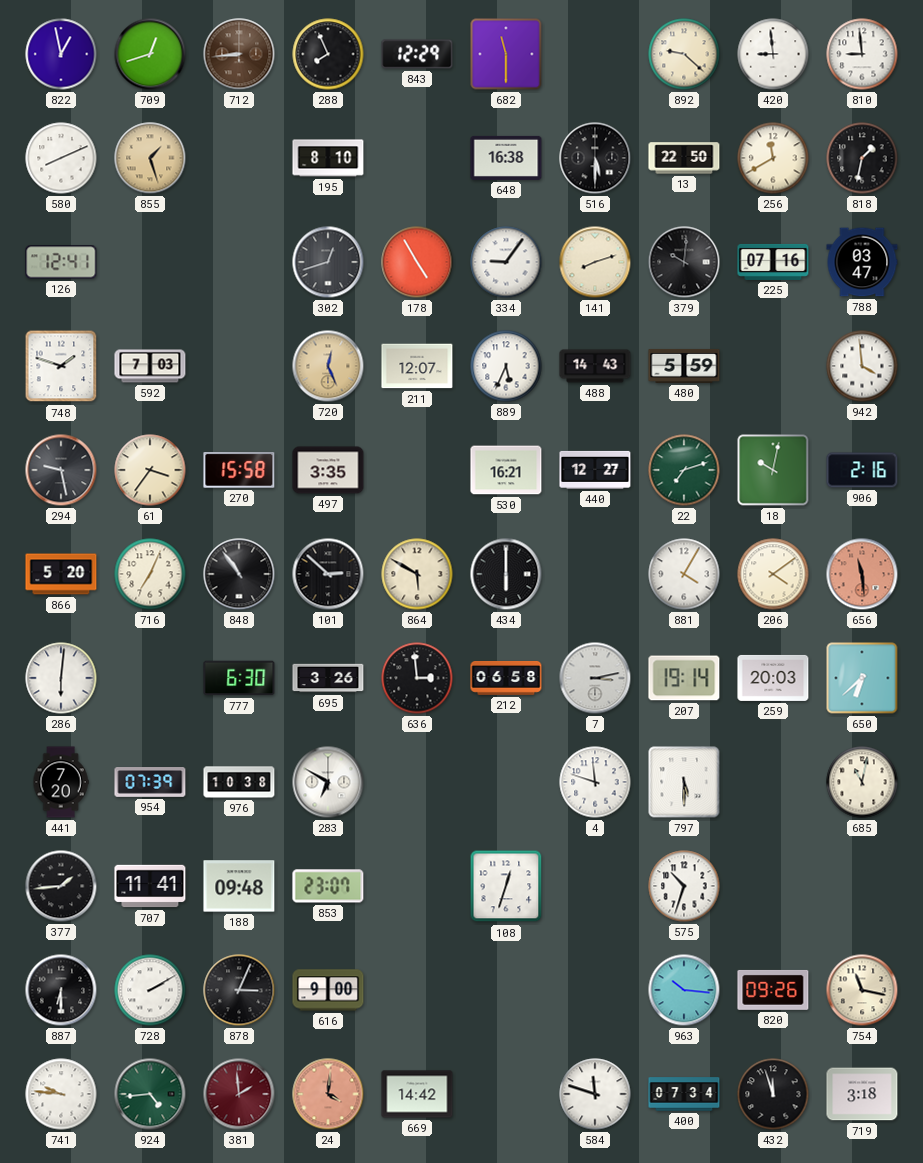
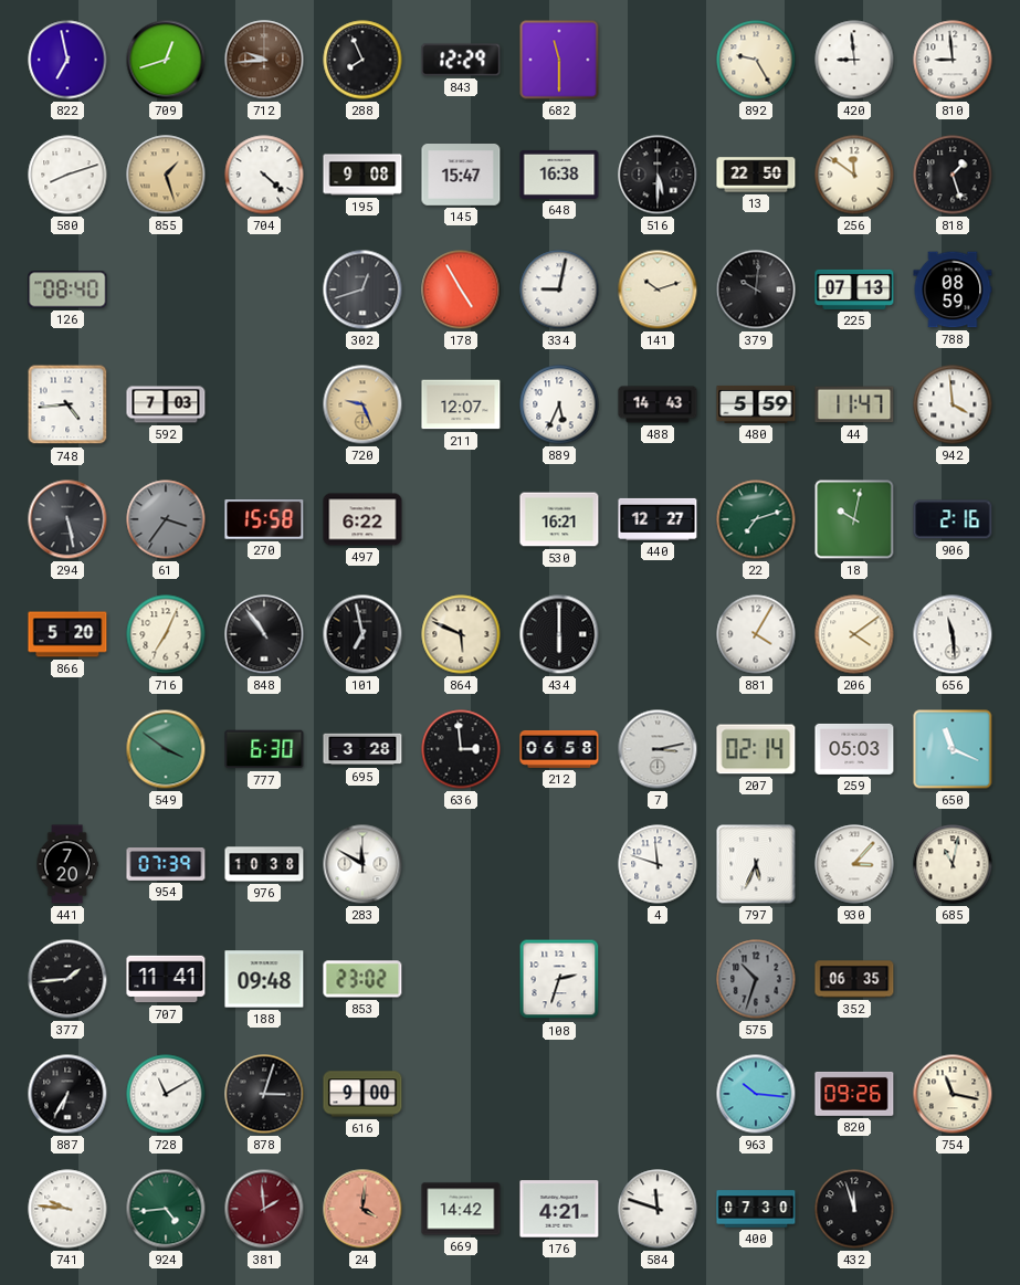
822: 12:58 -> 6:58 (67, 60)
712: 8:44 -> 9:44 (264, 60)
892: 9:22 -> 9:25 (756, 60)
580: 8:11 -> 8:12 (67, 175)
704: none -> 4:22 (264, 175)
195: 8:10 -> 9:08 (362, 175)
145: none -> 15:47 (461, 176)
256: 11:40 -> 11:51 (854, 175)
818: 1:32 -> 1:27 (953, 175)
126: 12:41 -> 08:40 (67, 289)
334: 9:06 -> 9:02 (559, 289)
141: 8:12 -> 10:12 (658, 289)
225: 07:16 -> 07:13 (854, 289)
788: 03:47 -> 08:59 (953, 289)
748: 1:48 -> 4:44 (67, 404)
720: 12:26 -> 9:26 (362, 404)
44: none -> 11:47 (854, 404)
294: 9:28 -> 5:28 (67, 519)
61 dial: cream -> grey (166, 519)
497: 3:35 -> 6:22 (362, 519)
101: 2:52 -> 6:58 (362, 634)
864: 5:50 -> 5:49 (461, 634)
656 dial: salmon -> white (953, 634)
286: 6:01 -> none (61, 678)
549: none -> 3:51 (166, 749)
695: 3:26 -> 3:28 (362, 749)
207: 19:14 -> 02:14 (756, 749)
259: 20:03 -> 05:03 (854, 749)
650: 6:38 -> 11:19 (953, 749)
283: 6:50 -> 11:50 (362, 864)
797: 5:30 -> 5:34 (756, 864)
930: none -> 3:07 (854, 864)
853: 23:07 -> 23:02 (362, 979)
108: 12:33 -> 2:33 (559, 979)
575 dial: white -> grey (756, 979)
352: none -> 06:35 (854, 979)
887: 6:30 -> 6:35 (67, 1094)
728: 2:10 -> 11:10 (166, 1094)
878: 3:04 -> 3:03 (264, 1094)
176: none -> 4:21 (559, 1209)
400: 07:34 -> 07:30 (756, 1209)
719: 3:18 -> none (862, 1094)
